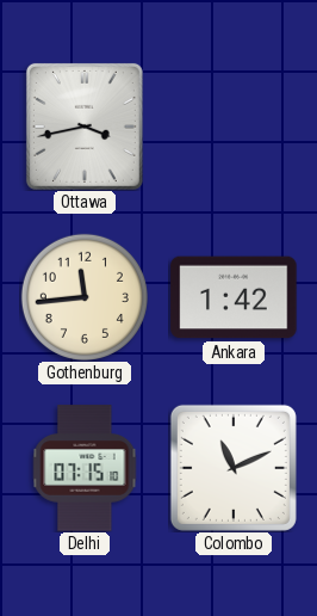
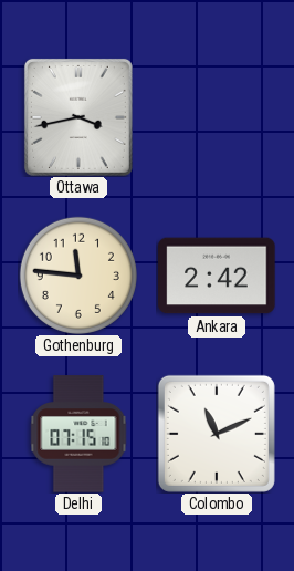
Gothenburg: 11:44 -> 11:46 (78, 276)
Ankara: 1:42 -> 2:42 (217, 276)
